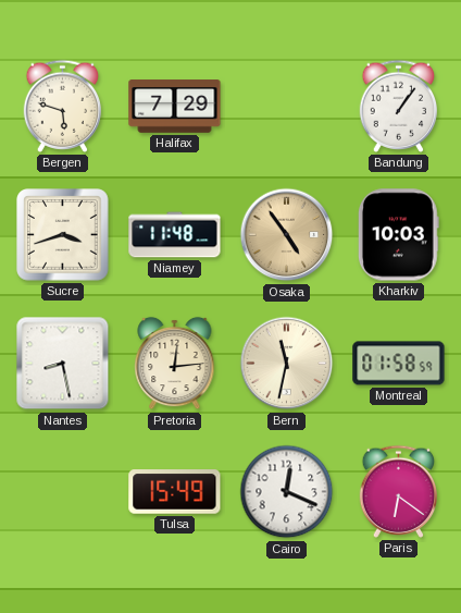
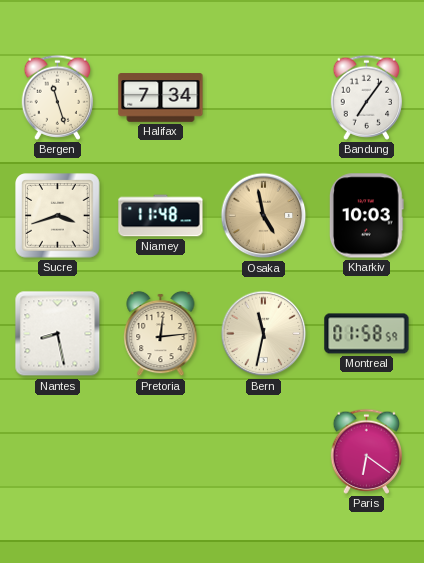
Bergen: 5:48 -> 11:27 (58, 97)
Halifax: 7:29 -> 7:34 (161, 98)
Bandung: 1:06 -> 7:06 (367, 97)
Osaka: 4:54 -> 4:58 (264, 216)
Tulsa: 15:49 -> none (175, 492)
Cairo: 12:19 -> none (287, 492)
